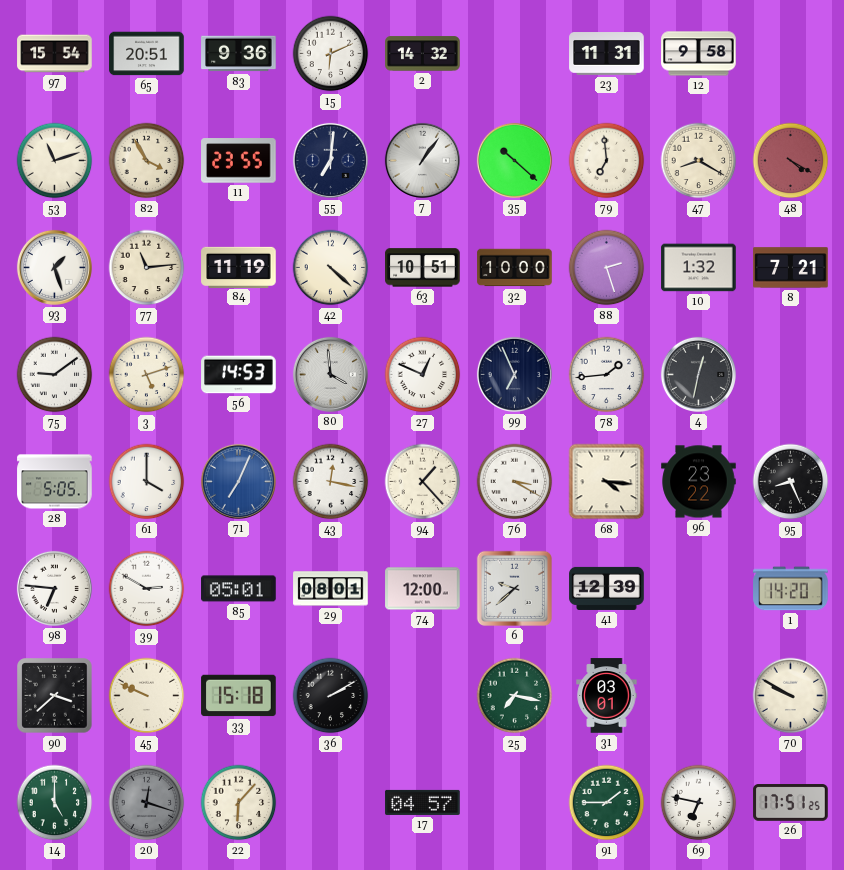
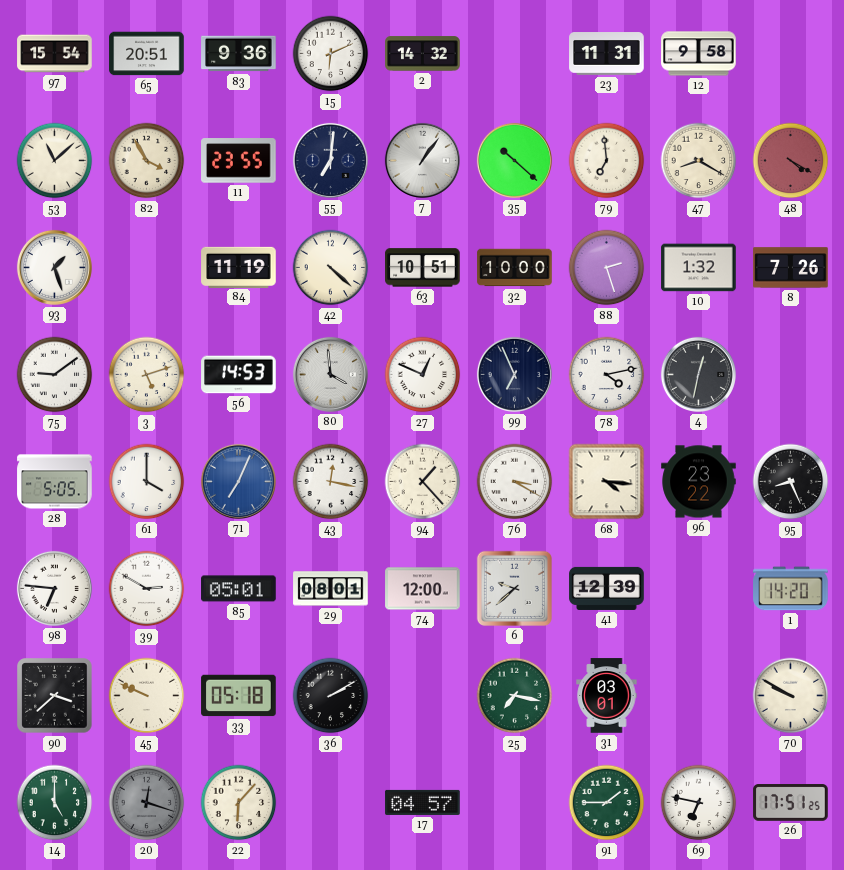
53: 11:12 -> 11:08 (55, 161)
77: 11:14 -> none (147, 268)
8: 7:21 -> 7:26 (791, 268)
78: 1:44 -> 4:13 (607, 375)
33: 15:18 -> 05:18 (239, 696)
